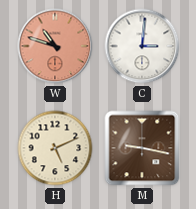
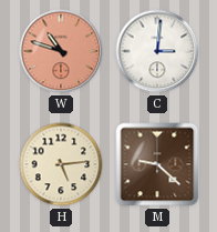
H: 5:11 -> 5:14 (61, 164)
M: 9:17 -> 9:22 (157, 164)
